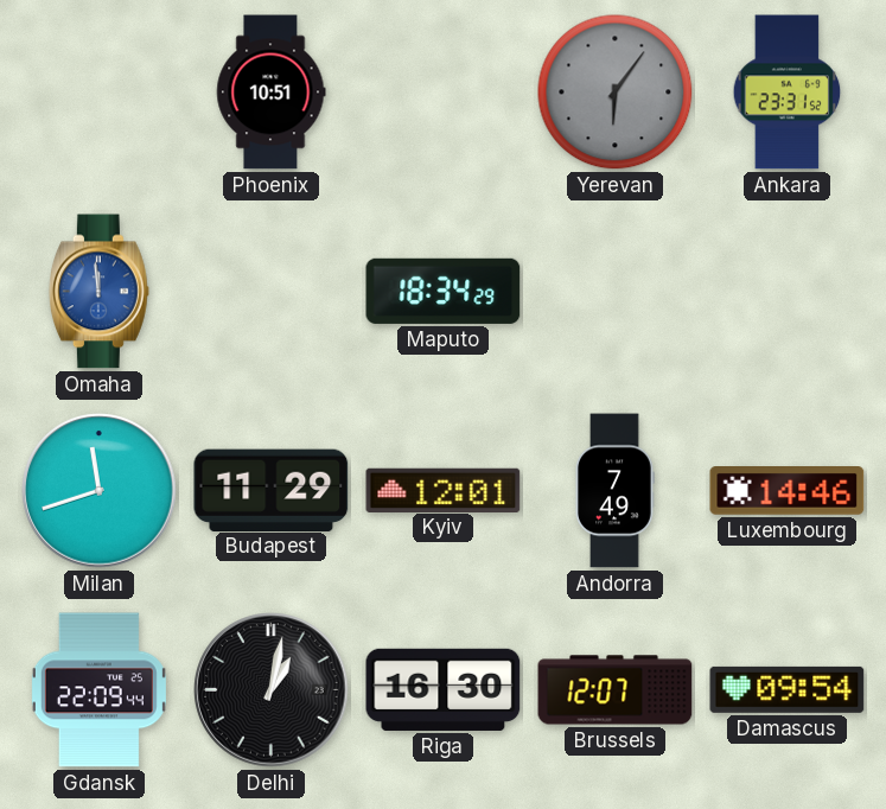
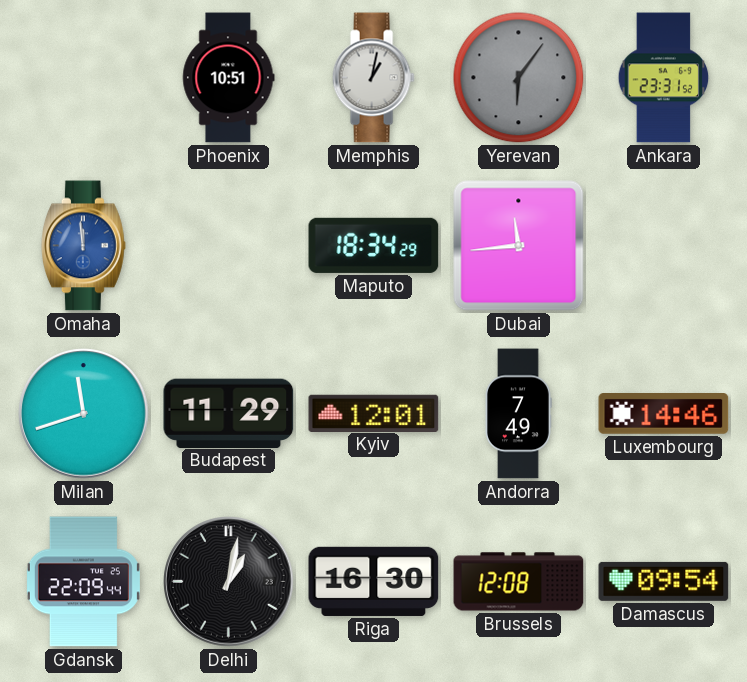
Memphis: none -> 1:02 (373, 78)
Dubai: none -> 11:44 (519, 246)
Brussels: 12:07 -> 12:08 (519, 582)
